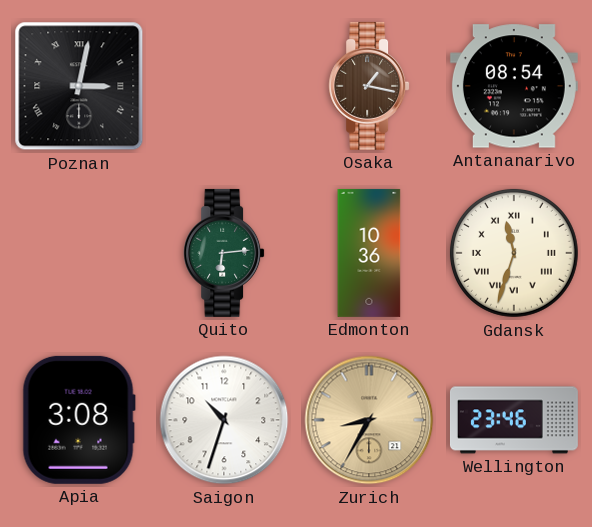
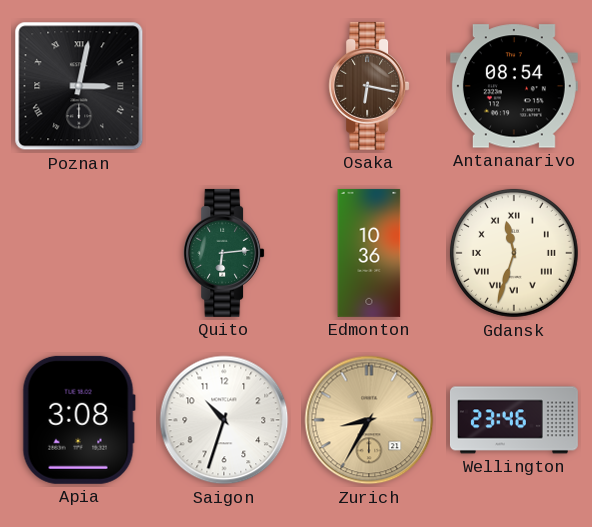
Osaka: 1:17 -> 6:17 (369, 86)
